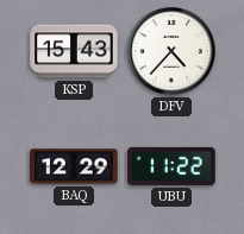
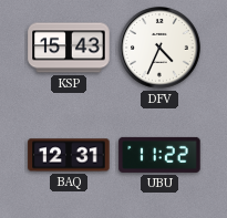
DFV: 4:37 -> 4:34 (161, 49)
BAQ: 12:29 -> 12:31 (69, 155)
